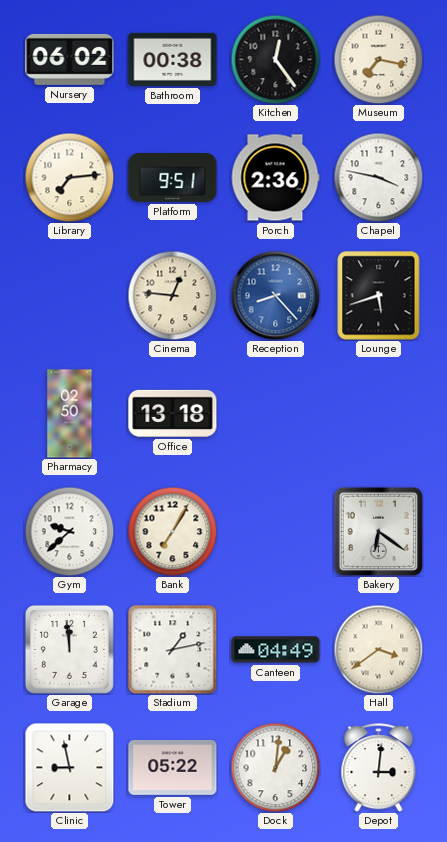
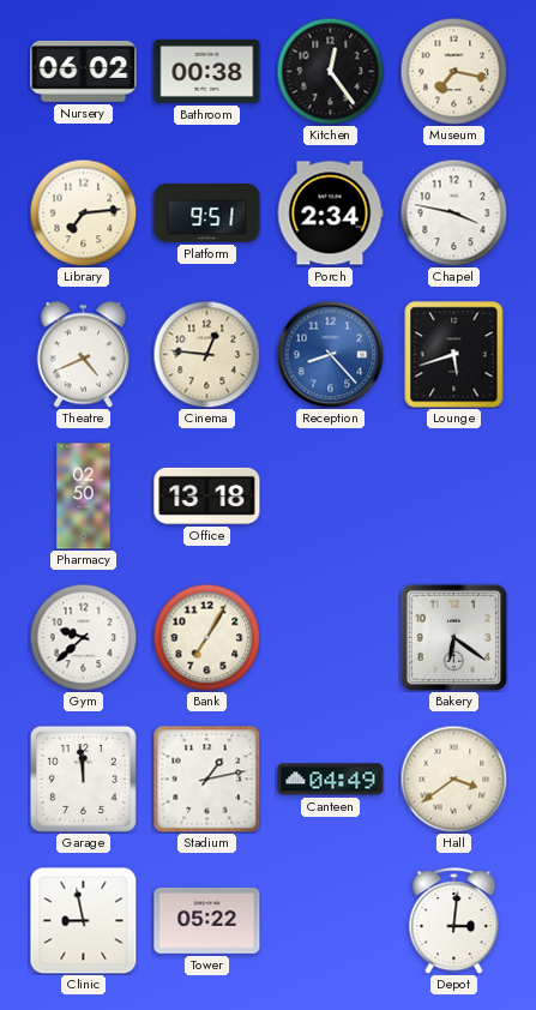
Porch: 2:36 -> 2:34 (330, 214)
Theatre: none -> 4:41 (84, 355)
Dock: 1:01 -> none (275, 767)
